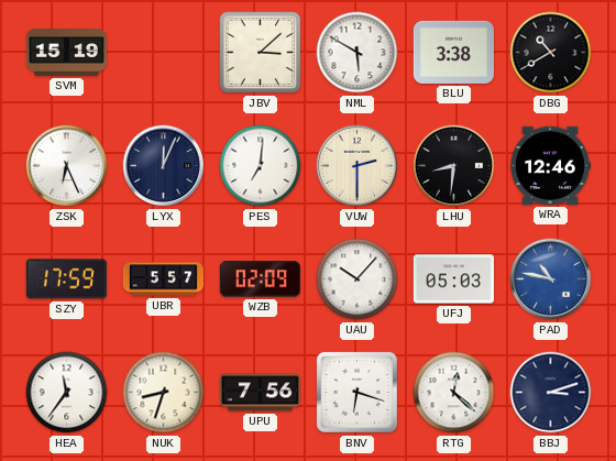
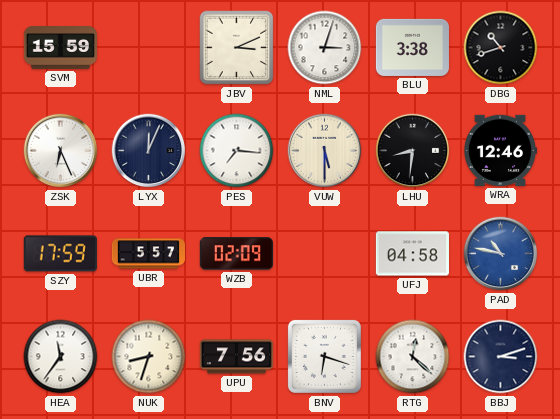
SVM: 15:19 -> 15:59 (60, 48)
JBV: 3:08 -> 3:11 (237, 48)
NML: 5:50 -> 3:03 (325, 48)
DBG: 10:40 -> 10:42 (501, 48)
PES: 7:01 -> 7:16 (237, 151)
VUW: 2:30 -> 5:30 (325, 151)
UAU: 10:07 -> none (358, 279)
UFJ: 05:03 -> 04:58 (412, 254)
